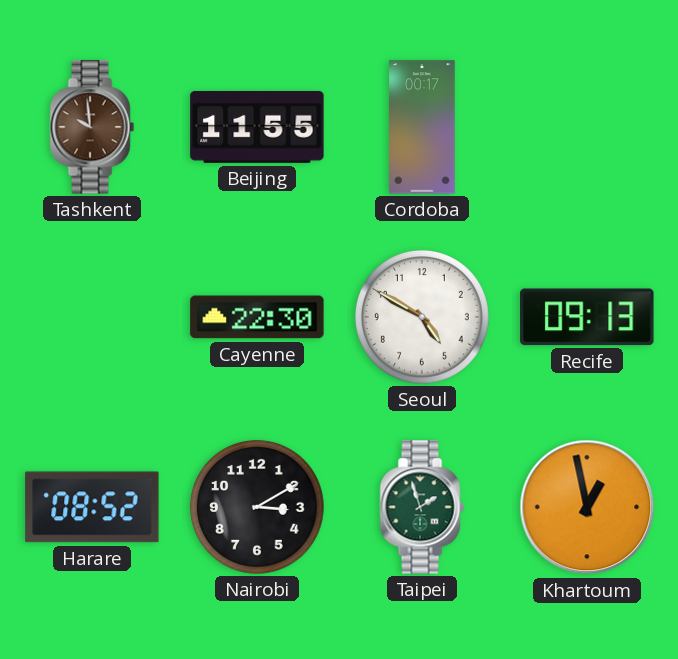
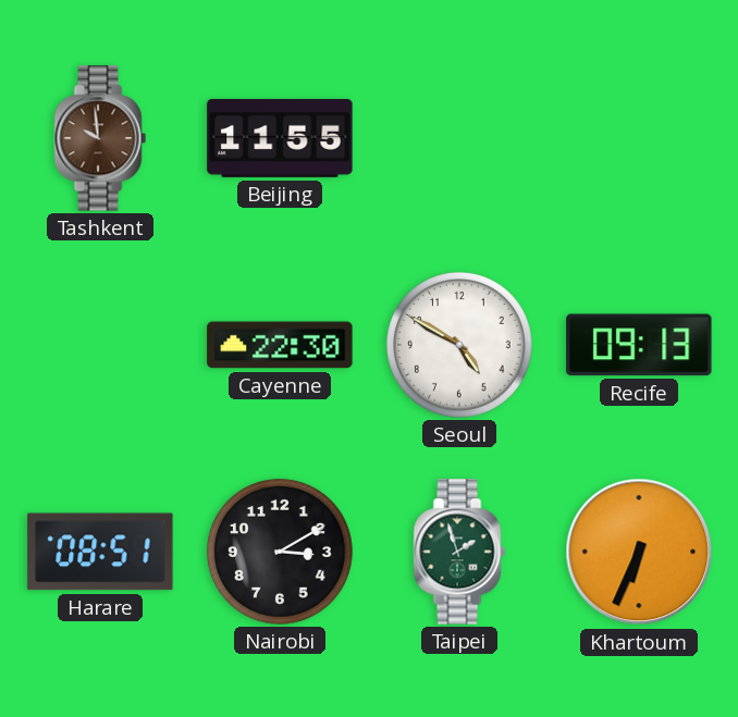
Cordoba: 00:17 -> none (422, 127)
Harare: 08:52 -> 08:51 (100, 552)
Khartoum: 12:58 -> 6:34 (639, 552)
